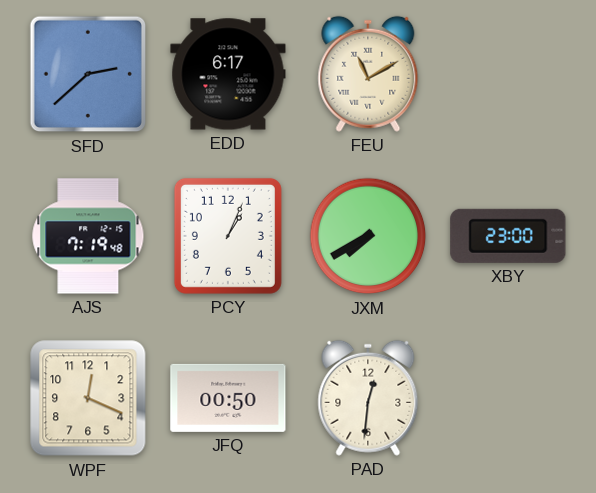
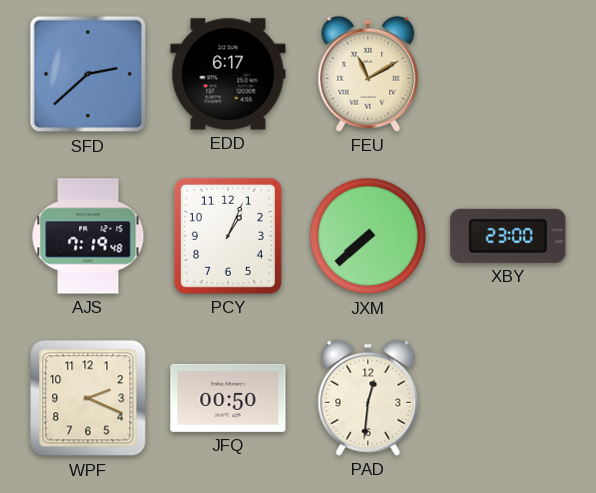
JXM: 7:40 -> 7:38 (368, 236)
WPF: 12:19 -> 2:19 (88, 398)
